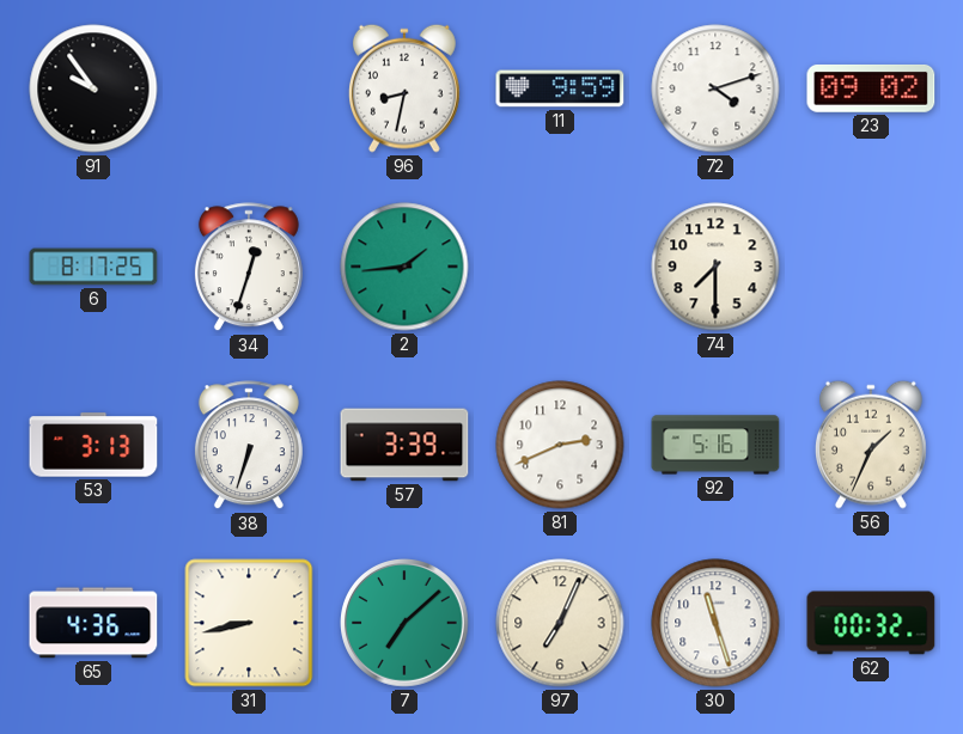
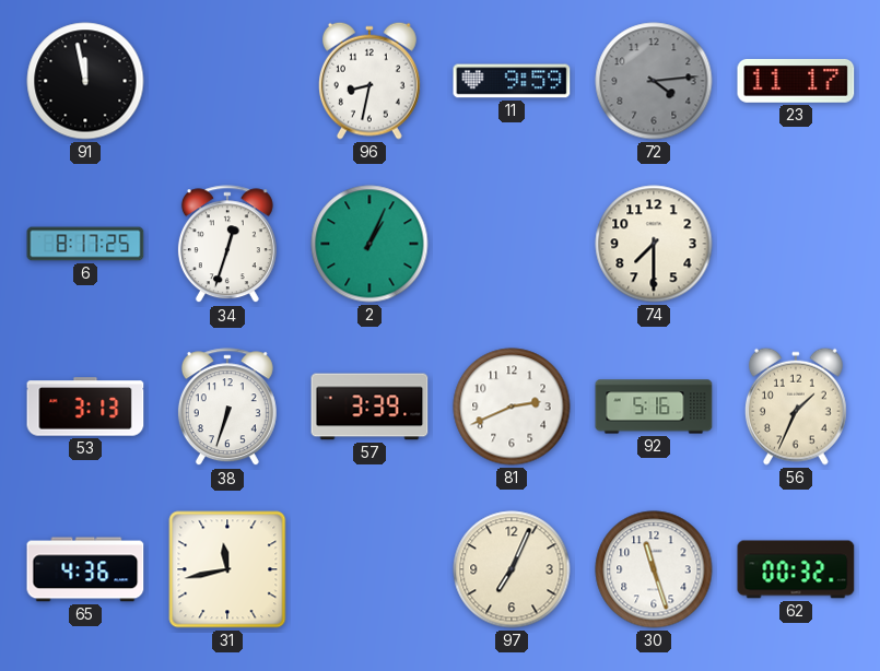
91: 9:54 -> 11:58 (85, 81)
72: 4:12 -> 4:14 (654, 81)
72 dial: white -> grey (654, 81)
23: 09:02 -> 11:17 (796, 81)
2: 1:44 -> 1:04 (369, 244)
31: 8:43 -> 11:43 (227, 569)
7: 7:08 -> none (406, 624)
